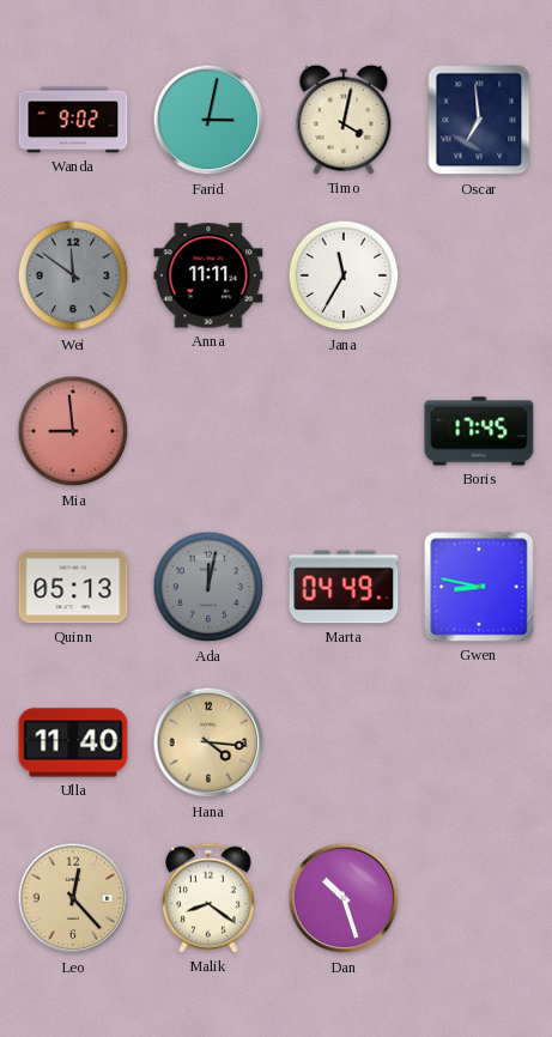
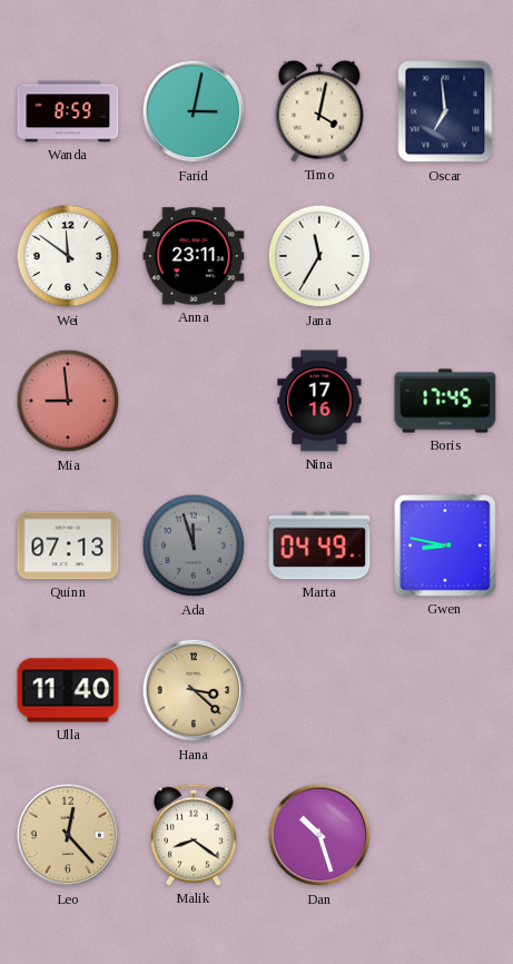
Wanda: 9:02 -> 8:59 (68, 111)
Wei dial: grey -> white (68, 256)
Anna: 11:11 -> 23:11 (194, 256)
Nina: none -> 17:16 (319, 401)
Quinn: 05:13 -> 07:13 (68, 545)
Ada: 12:02 -> 11:57 (194, 545)
Hana: 4:16 -> 3:22 (194, 690)
